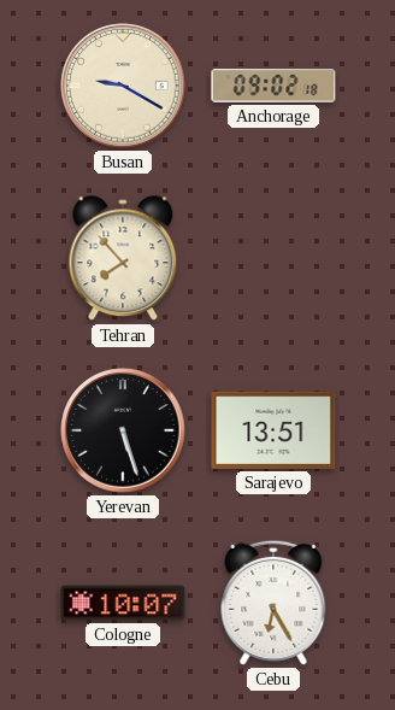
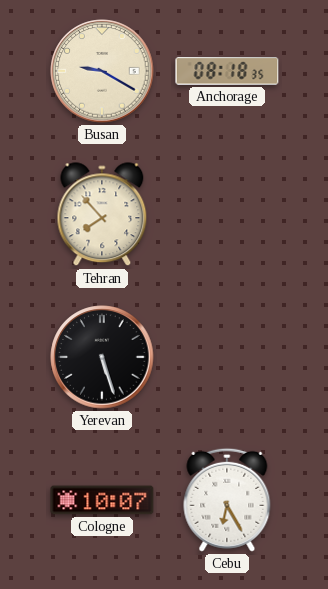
Anchorage: 09:02 -> 08:18 (227, 71)
Sarajevo: 13:51 -> none (273, 430)
